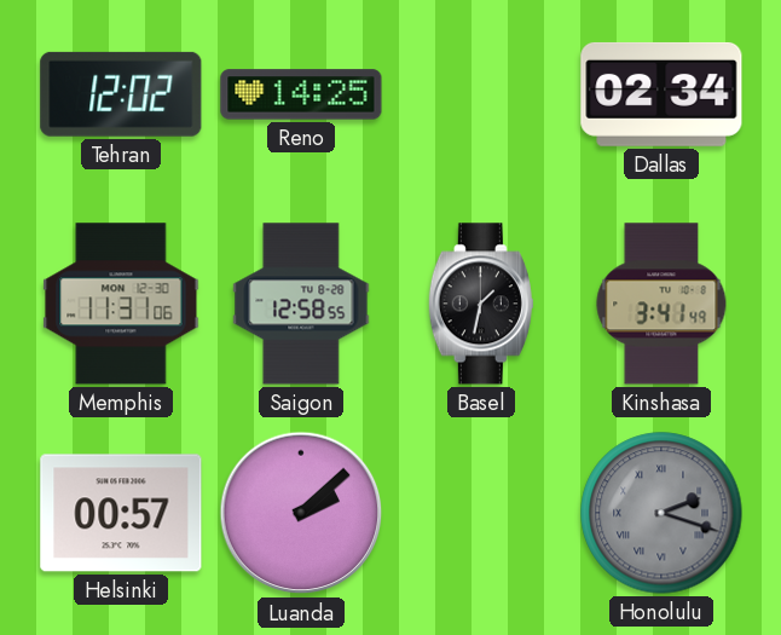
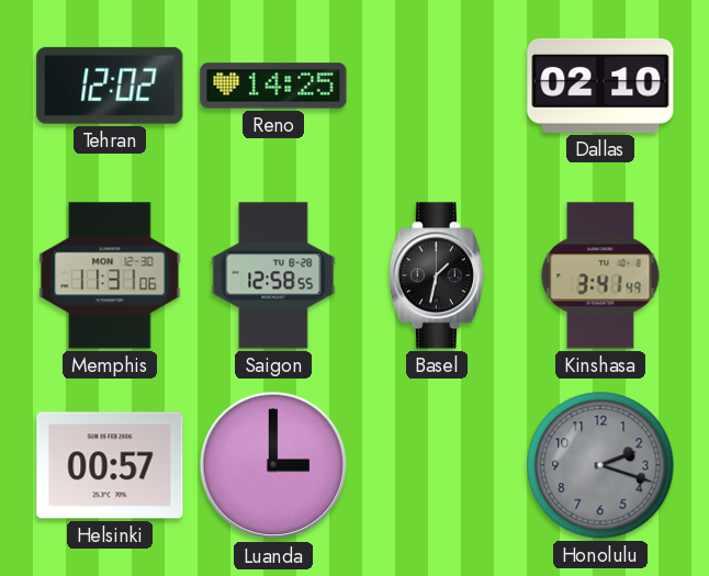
Dallas: 02:34 -> 02:10 (600, 86)
Luanda: 2:08 -> 3:00 (273, 465)
Honolulu numerals: Roman -> Arabic (600, 465)
